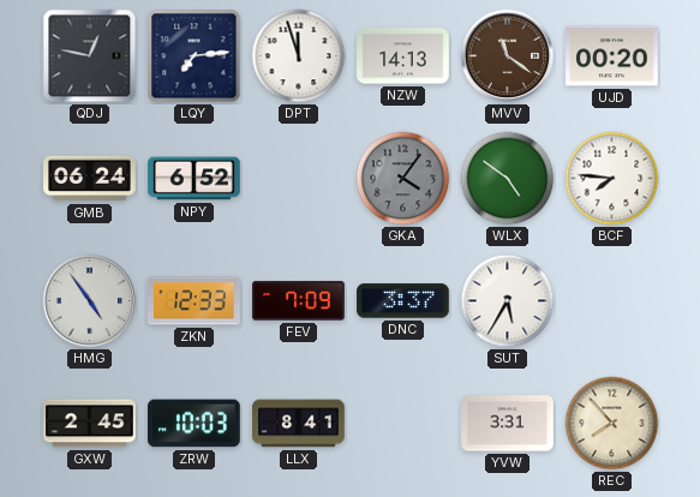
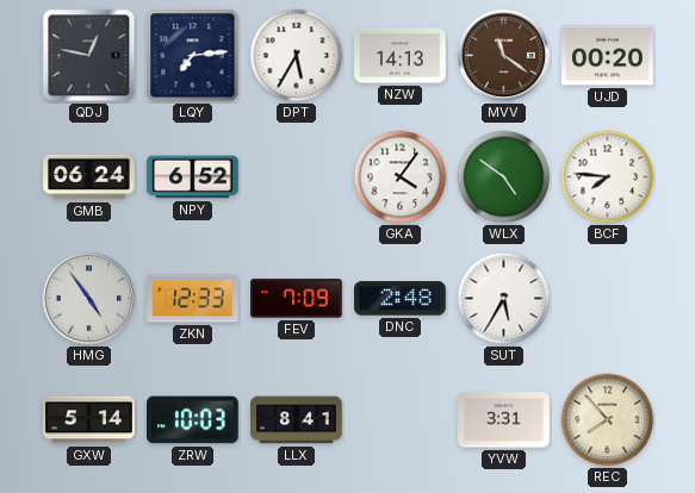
DPT: 11:57 -> 5:35 (297, 56)
GKA dial: grey -> white (401, 177)
DNC: 3:37 -> 2:48 (401, 299)
GXW: 2:45 -> 5:14 (89, 420)
